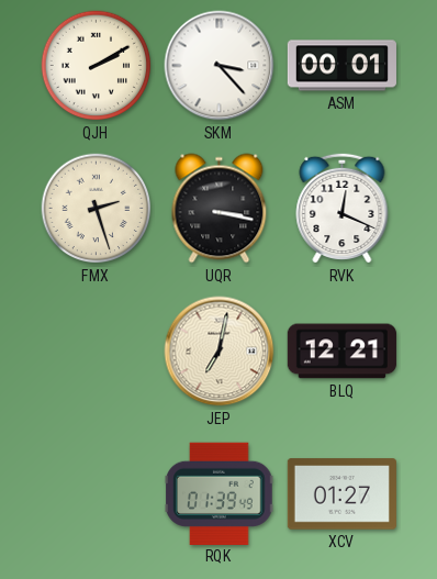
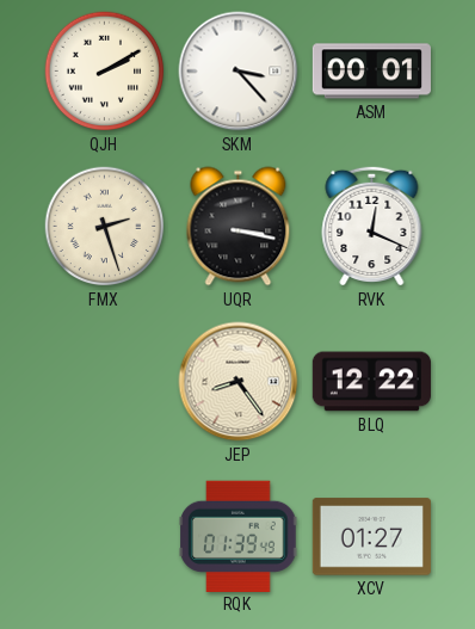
JEP: 7:02 -> 8:24 (239, 382)
BLQ: 12:21 -> 12:22 (371, 382)
